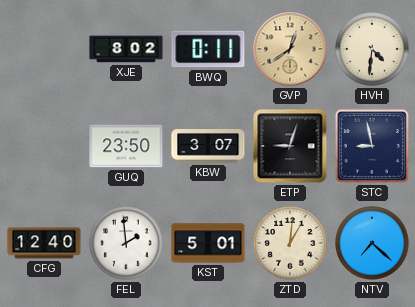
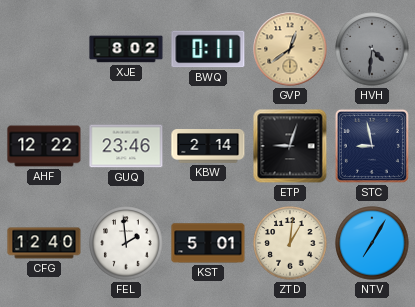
HVH dial: cream -> grey (372, 49)
AHF: none -> 12:22 (44, 146)
GUQ: 23:50 -> 23:46 (126, 146)
KBW: 3:07 -> 2:14 (208, 147)
NTV: 7:22 -> 7:05 (372, 243)
